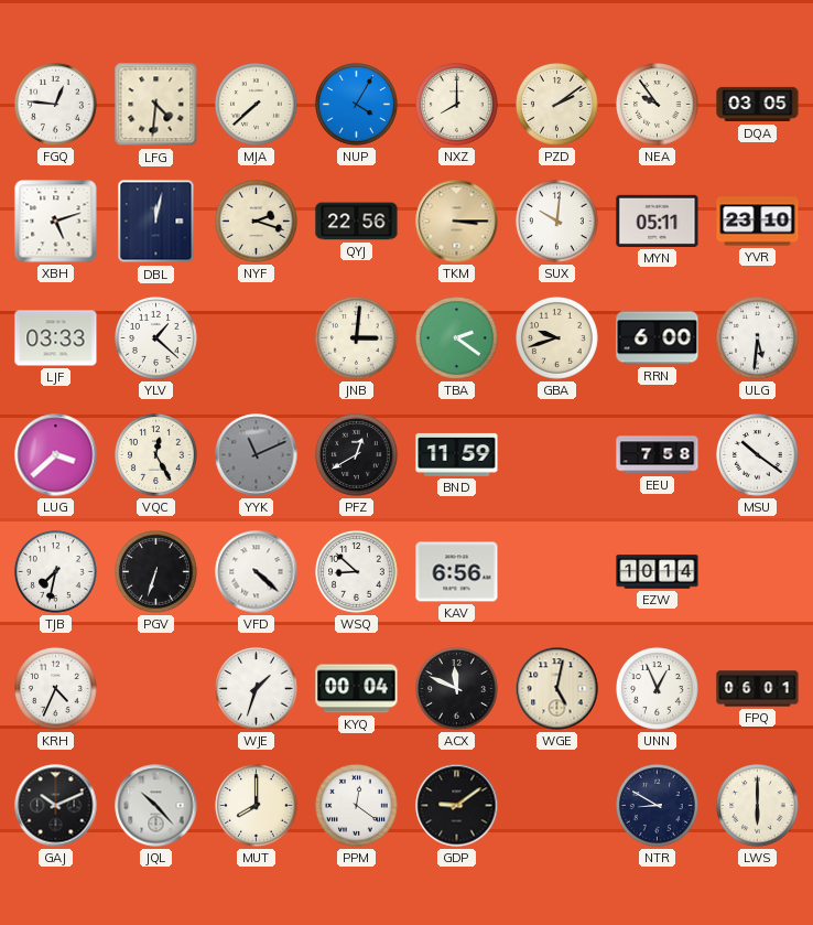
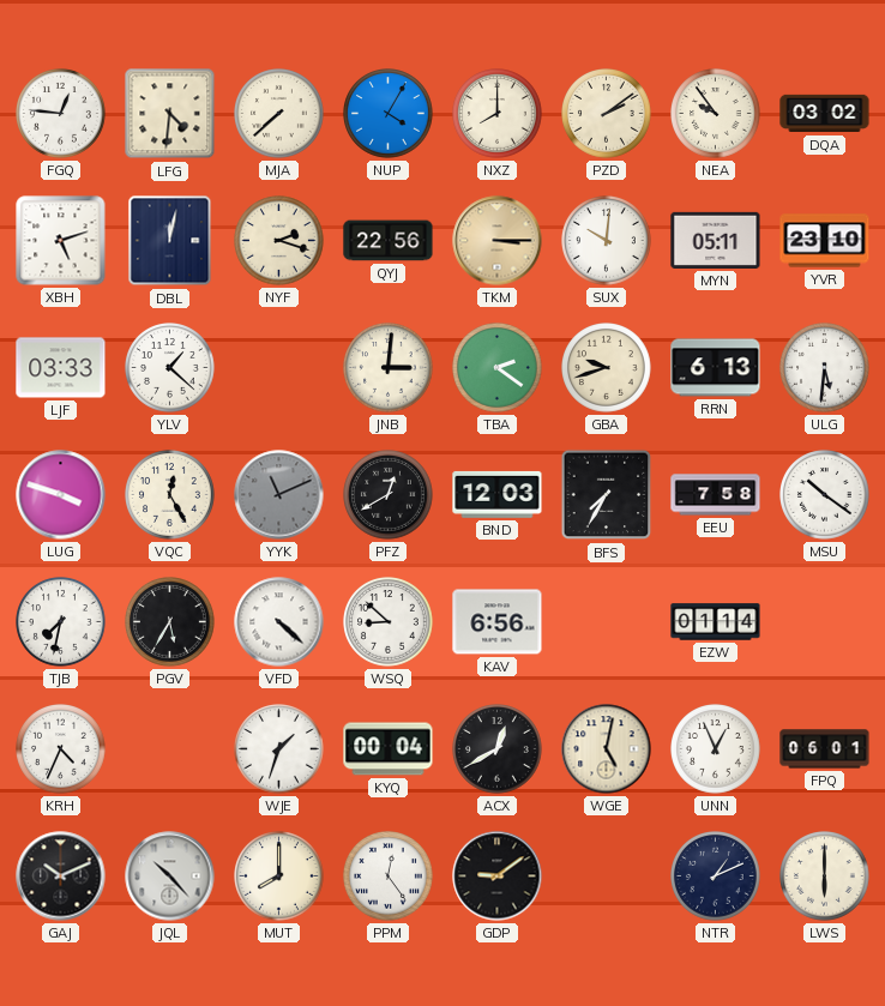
DQA: 03:05 -> 03:02 (825, 114)
RRN: 6:00 -> 6:13 (716, 368)
LUG: 3:38 -> 3:48 (61, 495)
BND: 11:59 -> 12:03 (498, 494)
BFS: none -> 7:35 (607, 495)
PGV: 6:33 -> 5:35 (170, 622)
EZW: 10:14 -> 01:14 (716, 622)
ACX: 11:49 -> 12:40 (498, 749)
PPM: 12:21 -> 12:24 (389, 877)
NTR: 8:50 -> 1:11 (716, 877)
